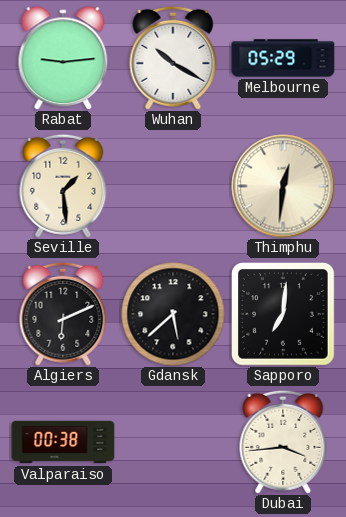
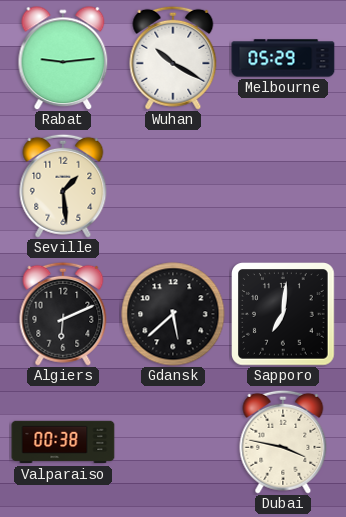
Thimphu: 12:31 -> none (283, 186)
Dubai: 3:44 -> 3:47 (283, 442)
